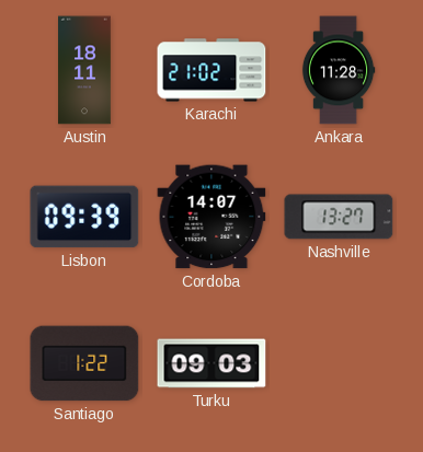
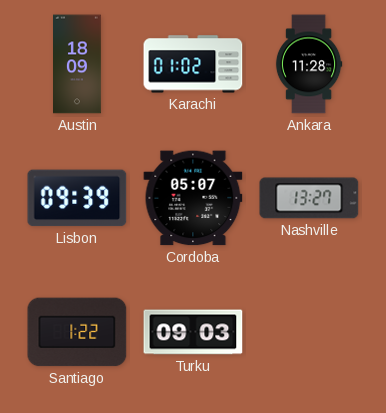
Austin: 18:11 -> 18:09 (78, 64)
Karachi: 21:02 -> 01:02 (193, 64)
Cordoba: 14:07 -> 05:07 (193, 198)
